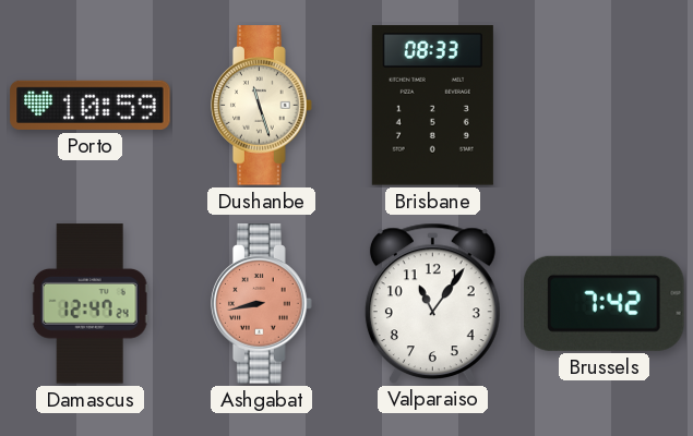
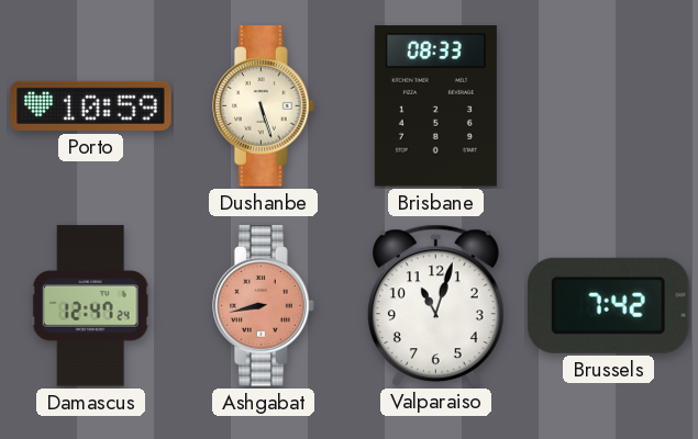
Dushanbe: 11:27 -> 5:27 (264, 106)
Valparaiso: 11:06 -> 11:03 (435, 305)
